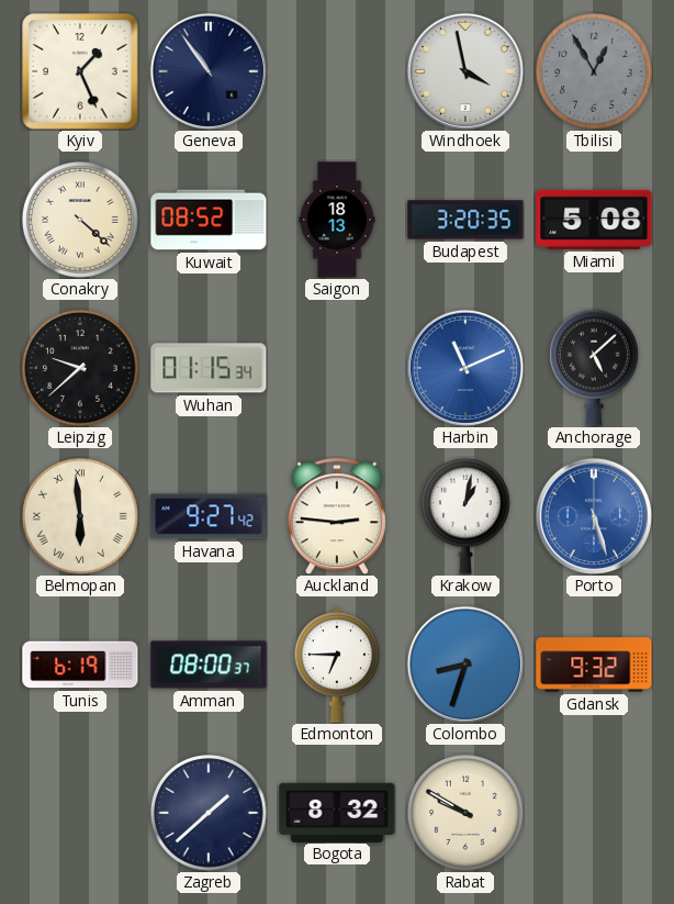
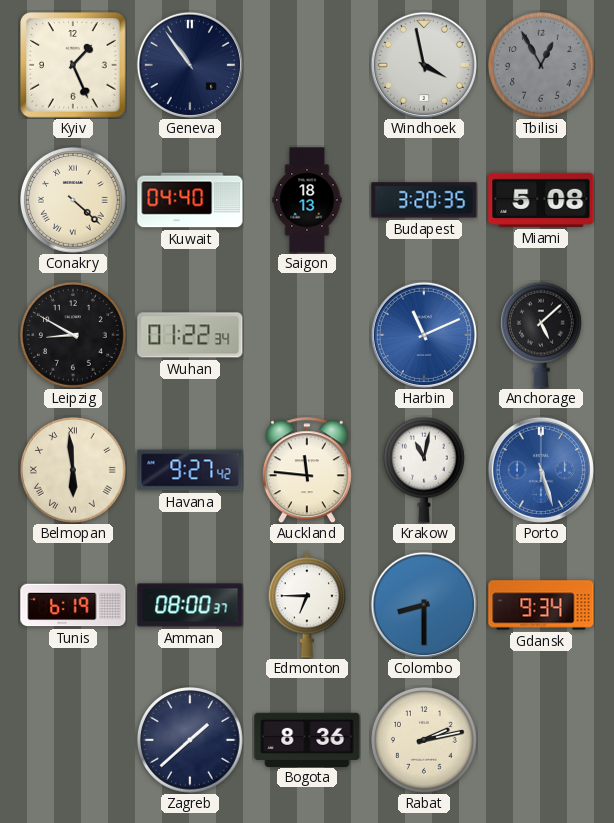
Kuwait: 08:52 -> 04:40 (190, 200)
Leipzig: 9:38 -> 8:50 (74, 336)
Wuhan: 01:15 -> 01:22 (190, 335)
Auckland: 2:46 -> 11:46 (307, 470)
Krakow: 1:02 -> 11:02 (424, 470)
Colombo: 8:33 -> 8:30 (424, 605)
Gdansk: 9:32 -> 9:34 (541, 605)
Bogota: 8:32 -> 8:36 (307, 739)
Rabat: 9:50 -> 2:13 (425, 741)
